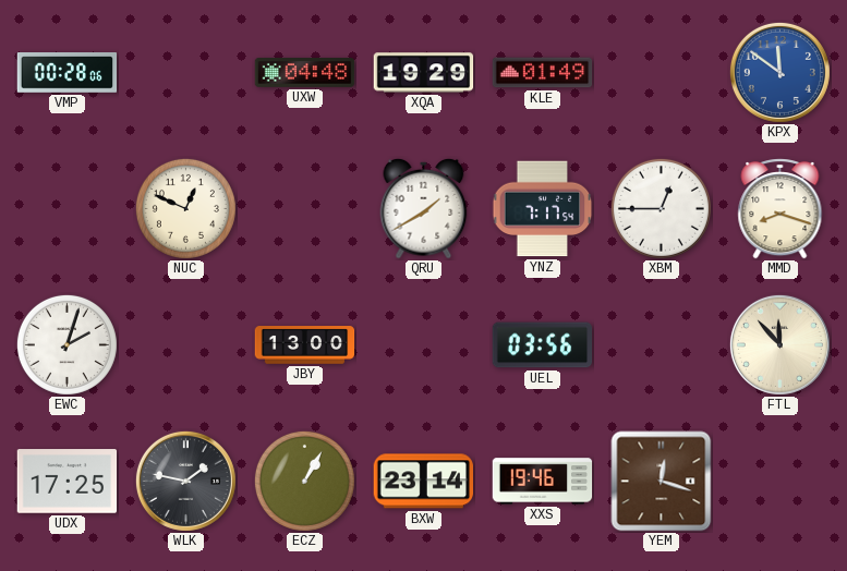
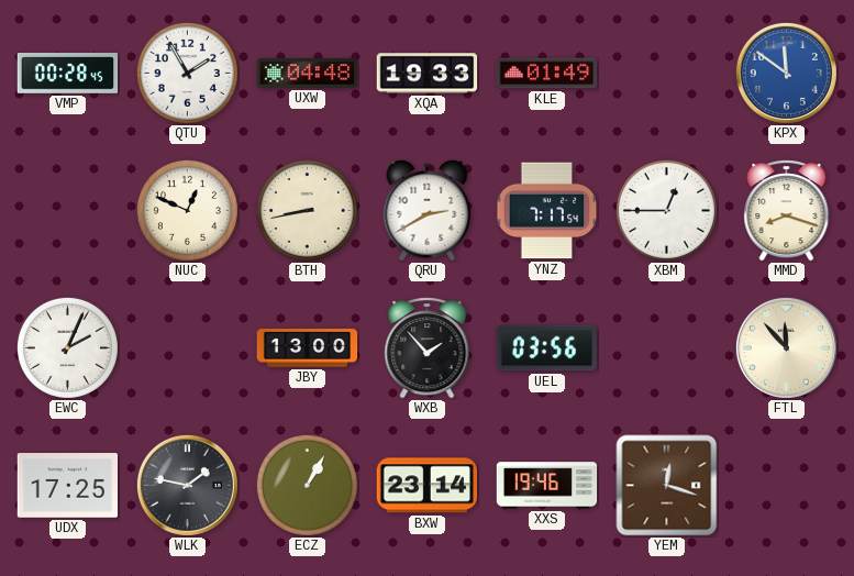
VMP: 00:28:06 -> 00:28:45 (68, 74)
QTU: none -> 1:55 (187, 73)
XQA: 19:29 -> 19:33 (428, 74)
BTH: none -> 8:43 (307, 210)
QRU: 1:40 -> 2:40 (428, 210)
EWC: 2:03 -> 2:04 (67, 347)
WXB: none -> 1:53 (428, 348)
